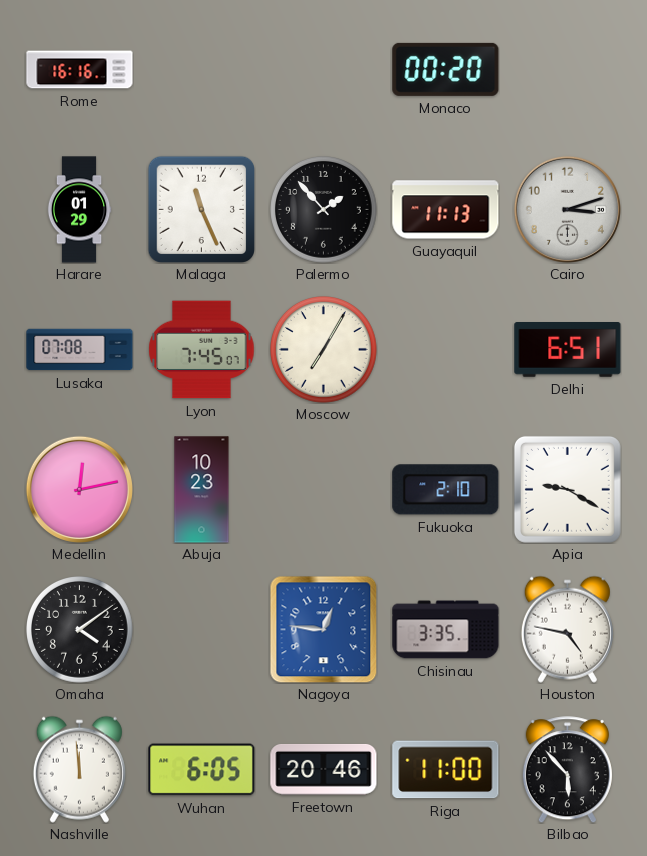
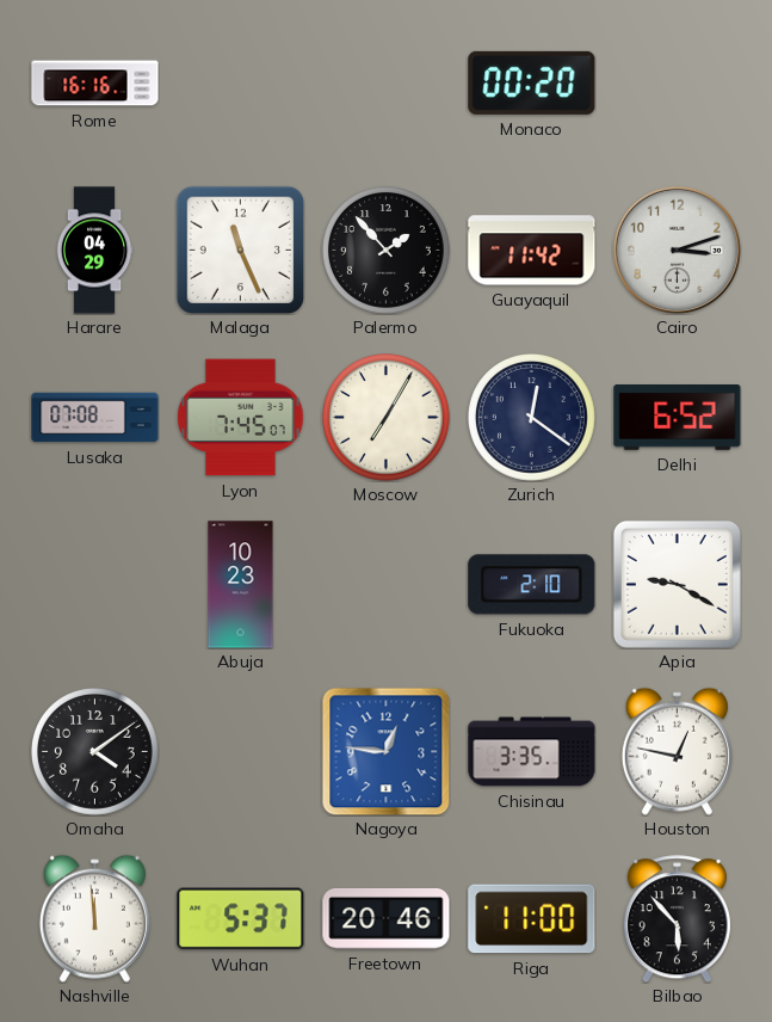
Harare: 01:29 -> 04:29 (94, 251)
Guayaquil: 11:13 -> 11:42 (532, 251)
Zurich: none -> 12:21 (532, 418)
Delhi: 6:51 -> 6:52 (678, 418)
Medellin: 12:13 -> none (79, 489)
Houston: 4:47 -> 12:47 (677, 751)
Wuhan: 6:05 -> 5:37 (241, 919)
